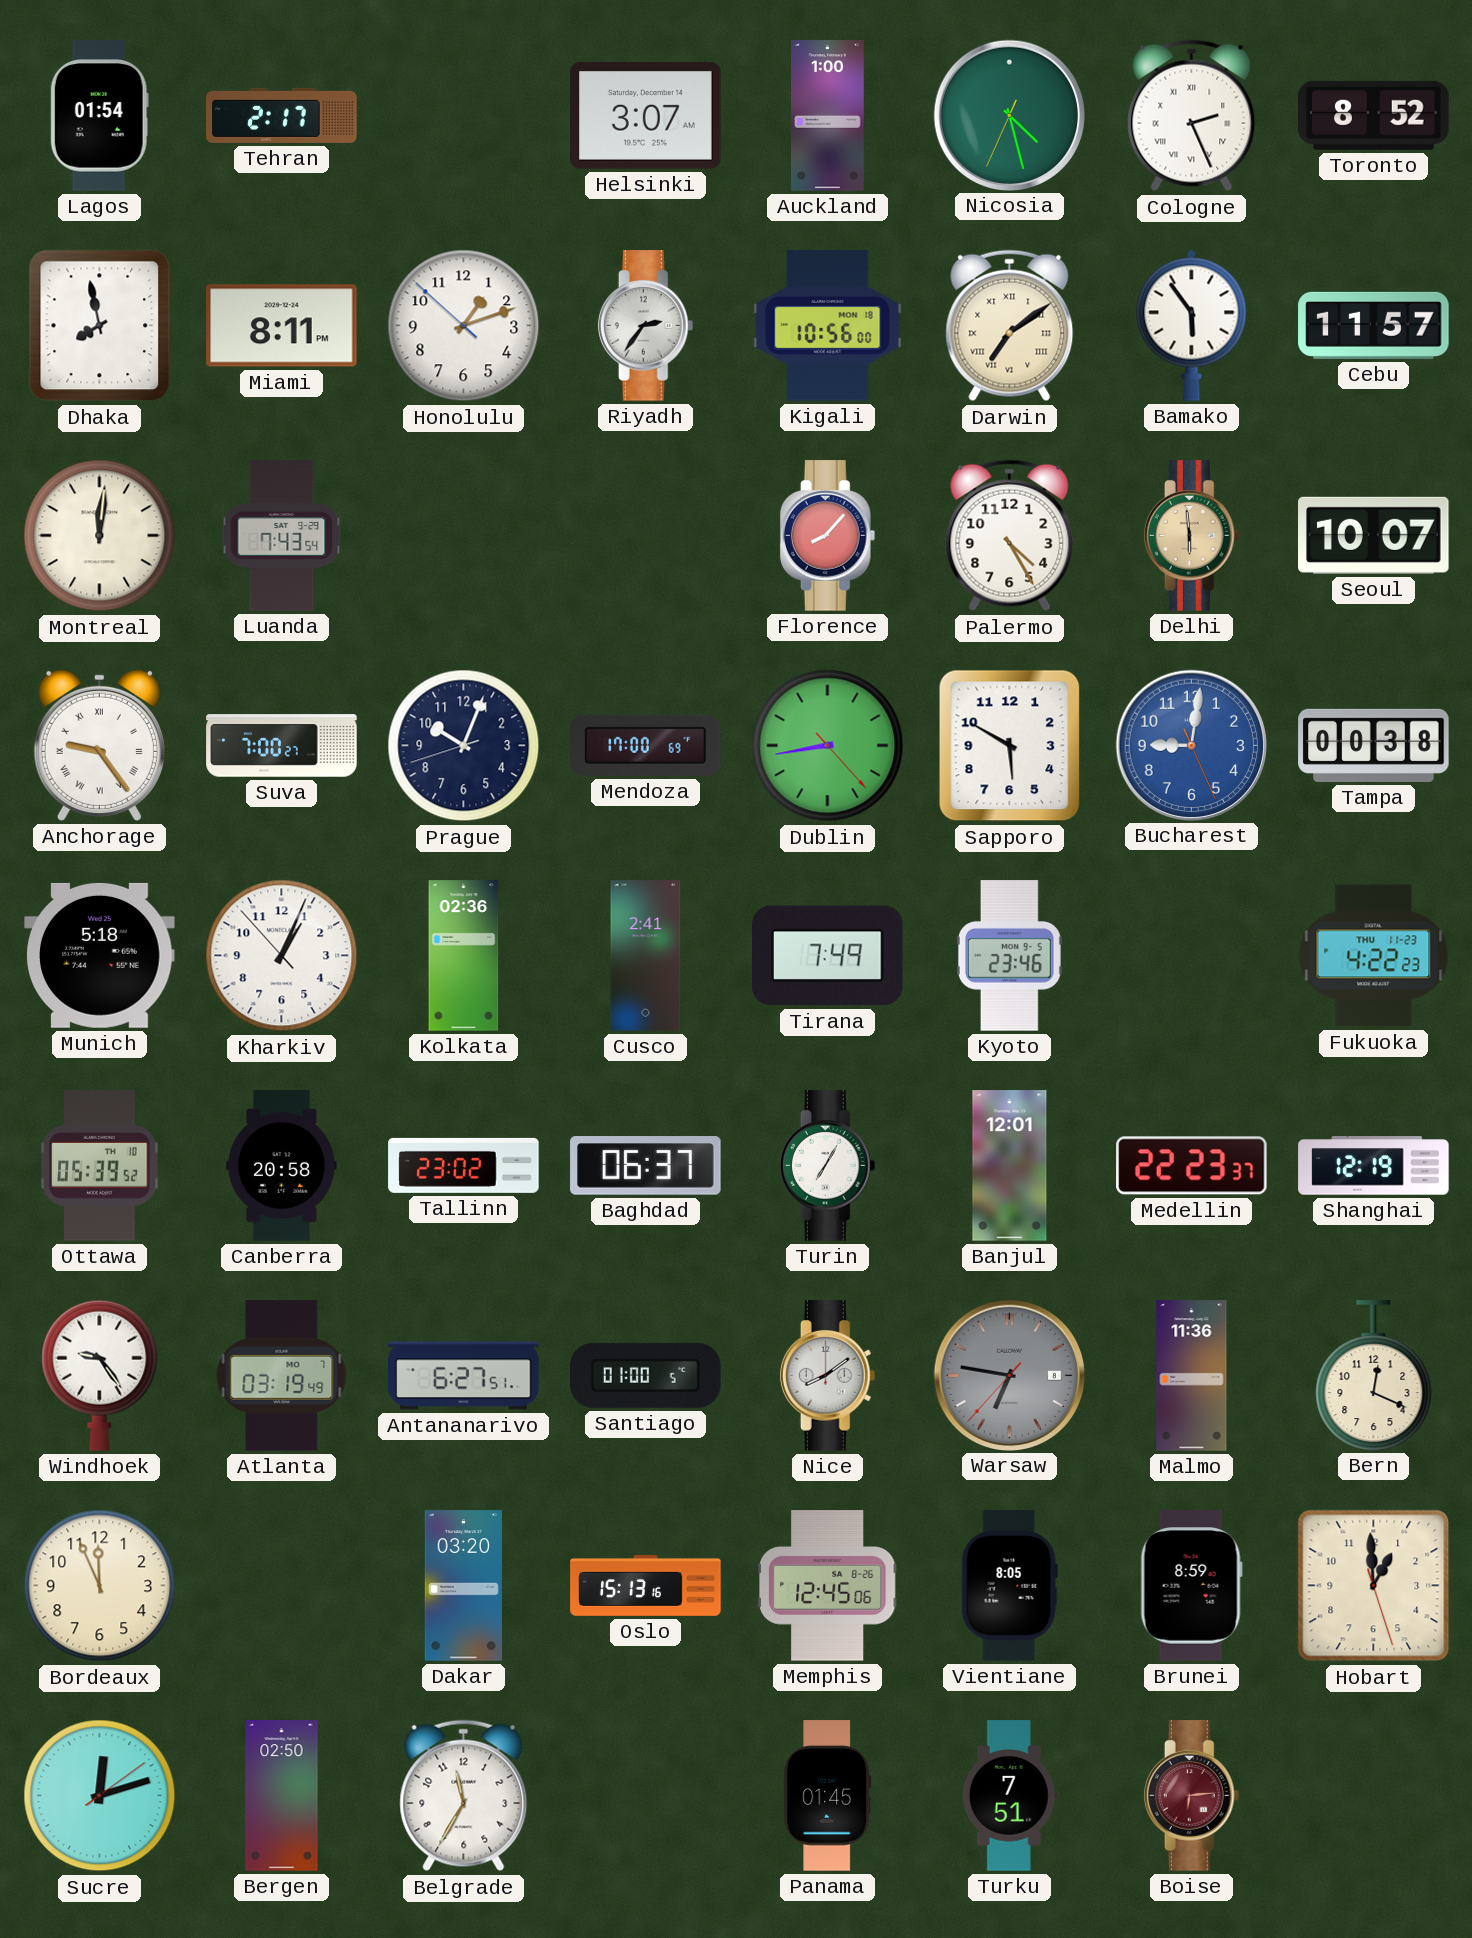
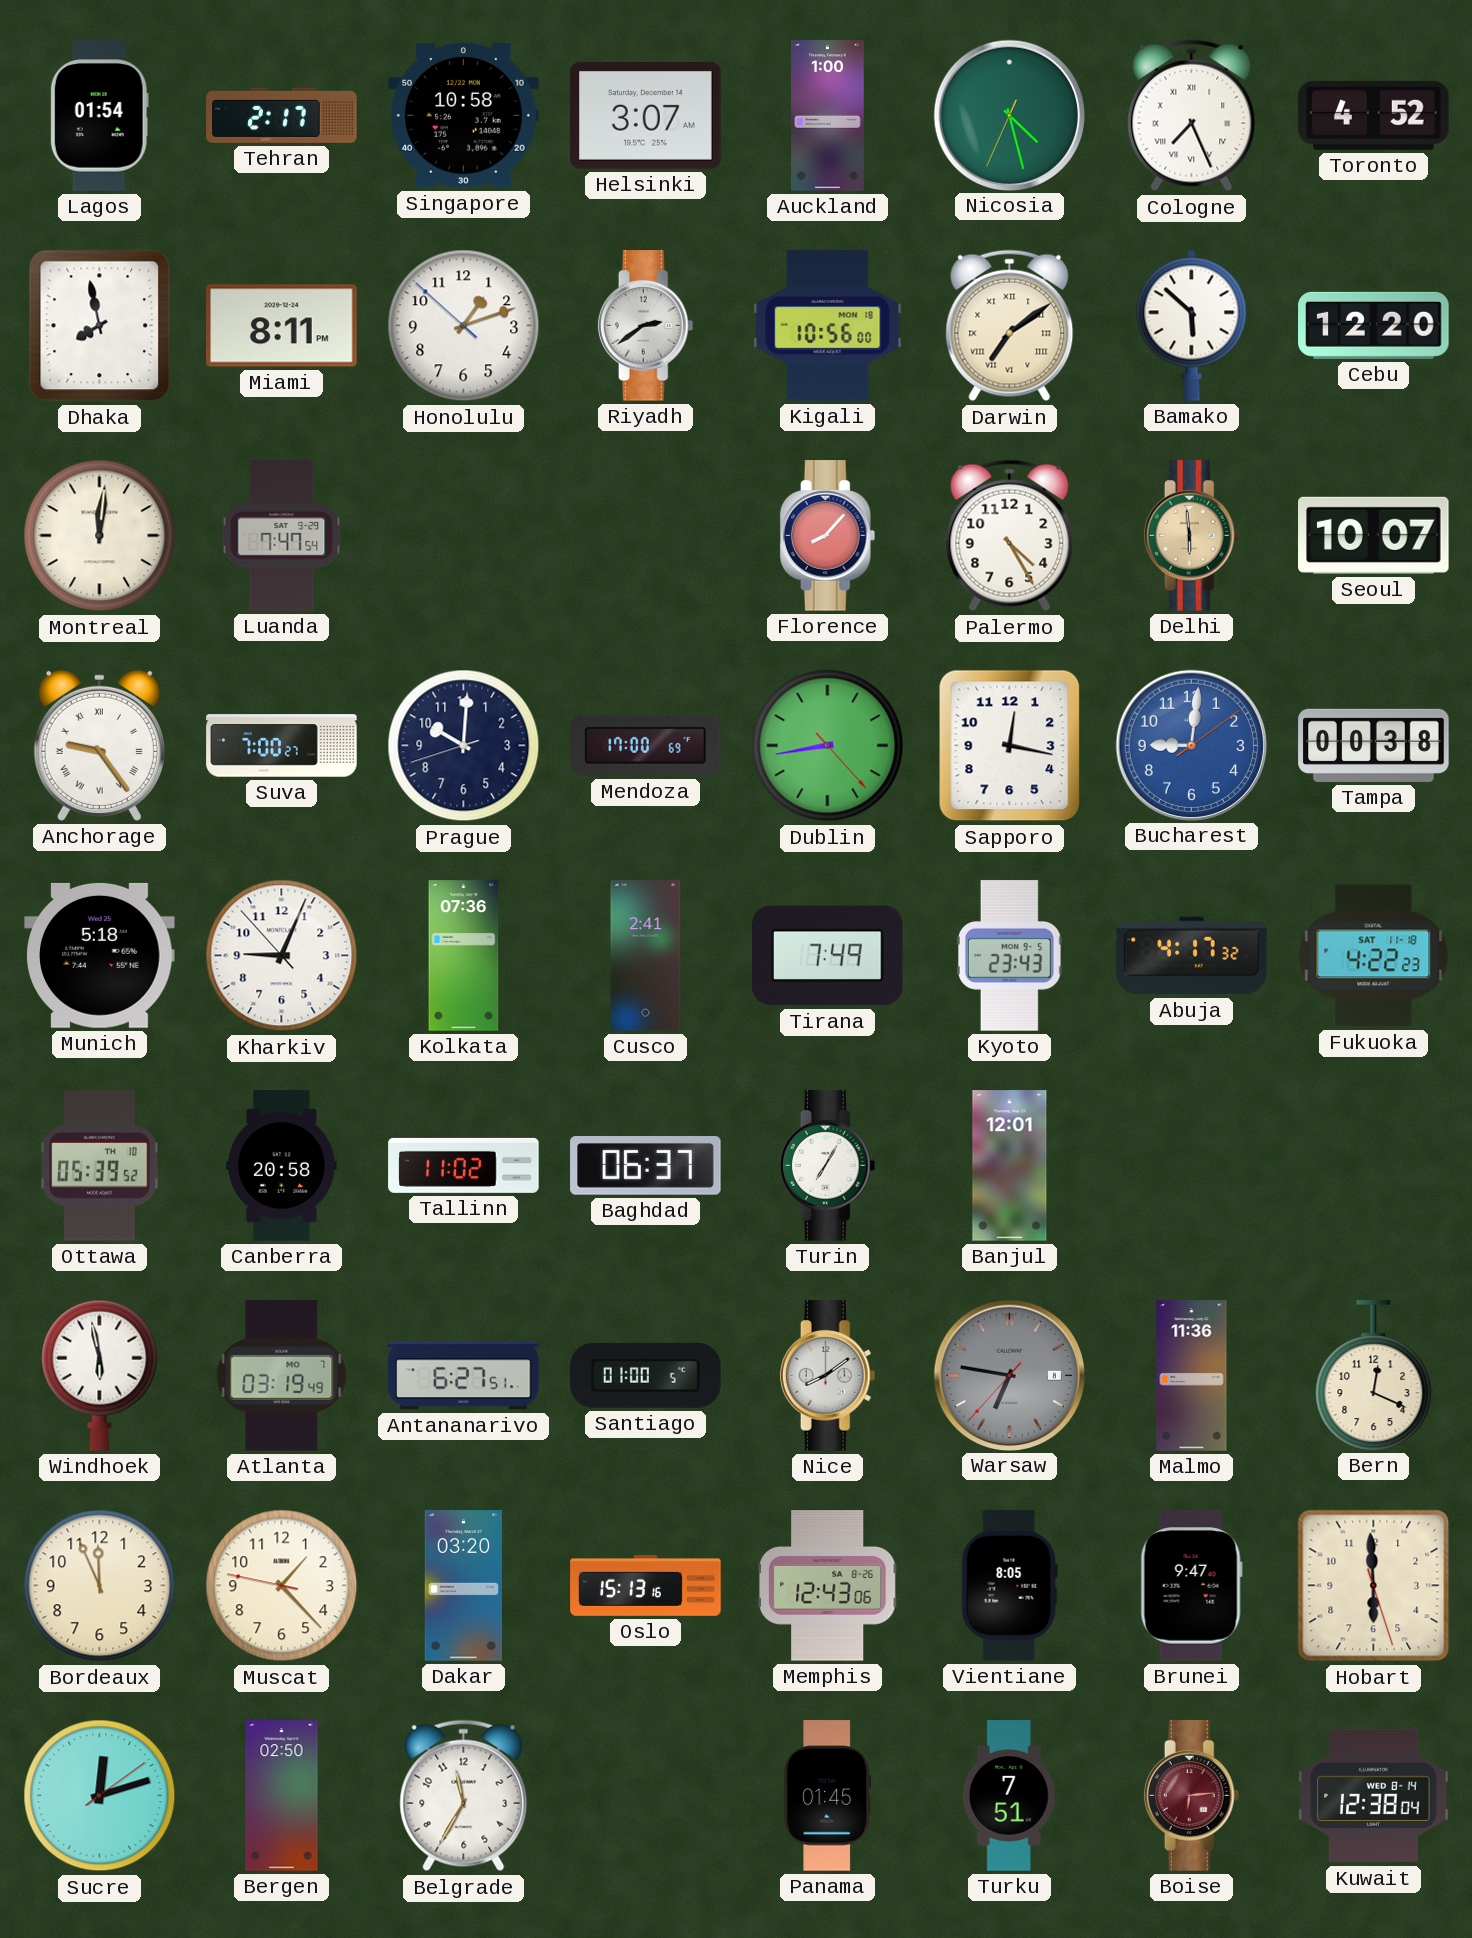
Singapore: none -> 10:58 (464, 115)
Cologne: 2:26 -> 7:26 (1192, 116)
Toronto: 8:52 -> 4:52 (1374, 115)
Riyadh: 2:36 -> 2:39 (646, 326)
Bamako: 5:54 -> 5:52 (1192, 325)
Cebu: 11:57 -> 12:20 (1374, 325)
Luanda: 7:43 -> 7:47 (282, 536)
Prague: 10:03 -> 10:00 (464, 746)
Sapporo: 5:50 -> 12:17 (1010, 746)
Bucharest: 9:01:26 -> 9:01:09 (1191, 745)
Kharkiv: 1:03 -> 9:03 (282, 956)
Kolkata: 02:36 -> 07:36 (464, 956)
Kyoto: 23:46 -> 23:43 (1009, 956)
Abuja: none -> 4:17 (1192, 956)
Fukuoka date: THU 11-23 -> SAT 11-18 (1374, 956)
Tallinn: 23:02 -> 11:02 (464, 1165)
Medellin: 22:23 -> none (1192, 1166)
Shanghai: 12:19 -> none (1374, 1166)
Windhoek: 9:24 -> 5:58 (100, 1375)
Muscat: none -> 1:22 (282, 1586)
Memphis: 12:45 -> 12:43 (827, 1586)
Brunei: 8:59 -> 9:47 (1191, 1586)
Hobart: 12:59 -> 5:59 (1374, 1586)
Kuwait: none -> 12:38 (1374, 1796)
